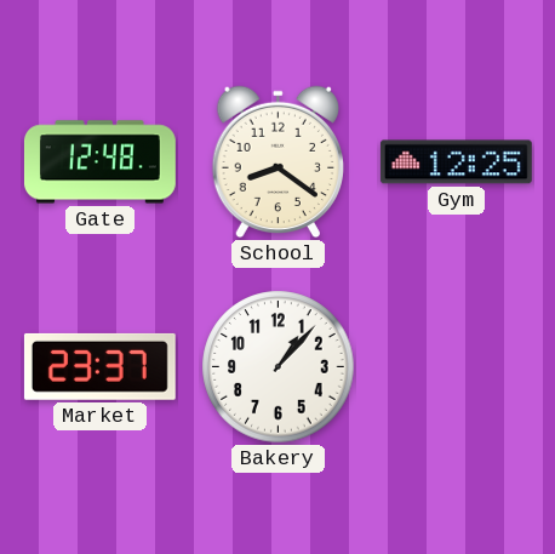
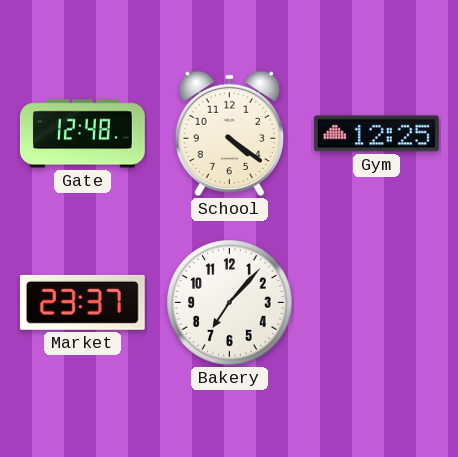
School: 8:21 -> 4:21 (229, 134)
Bakery: 1:07 -> 7:07 (230, 303)
